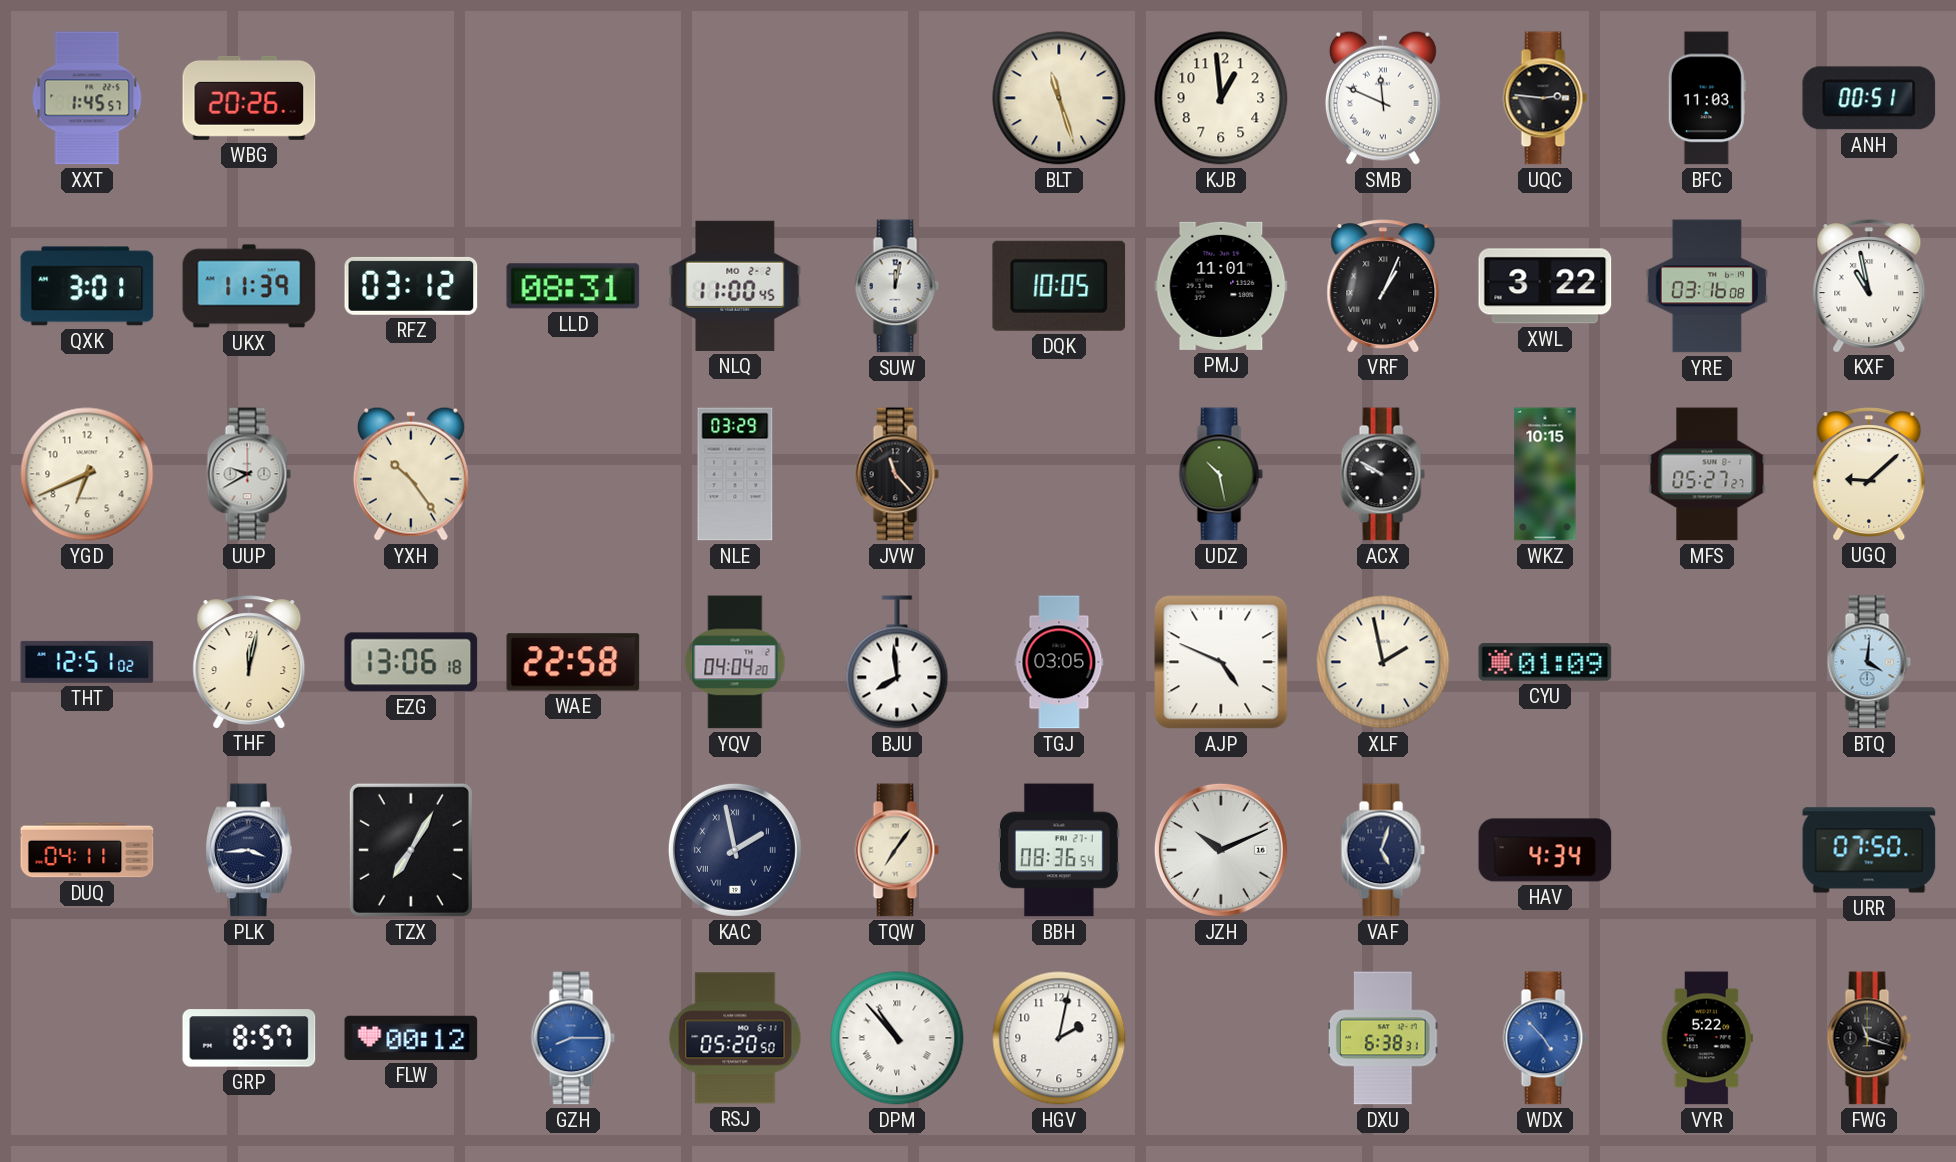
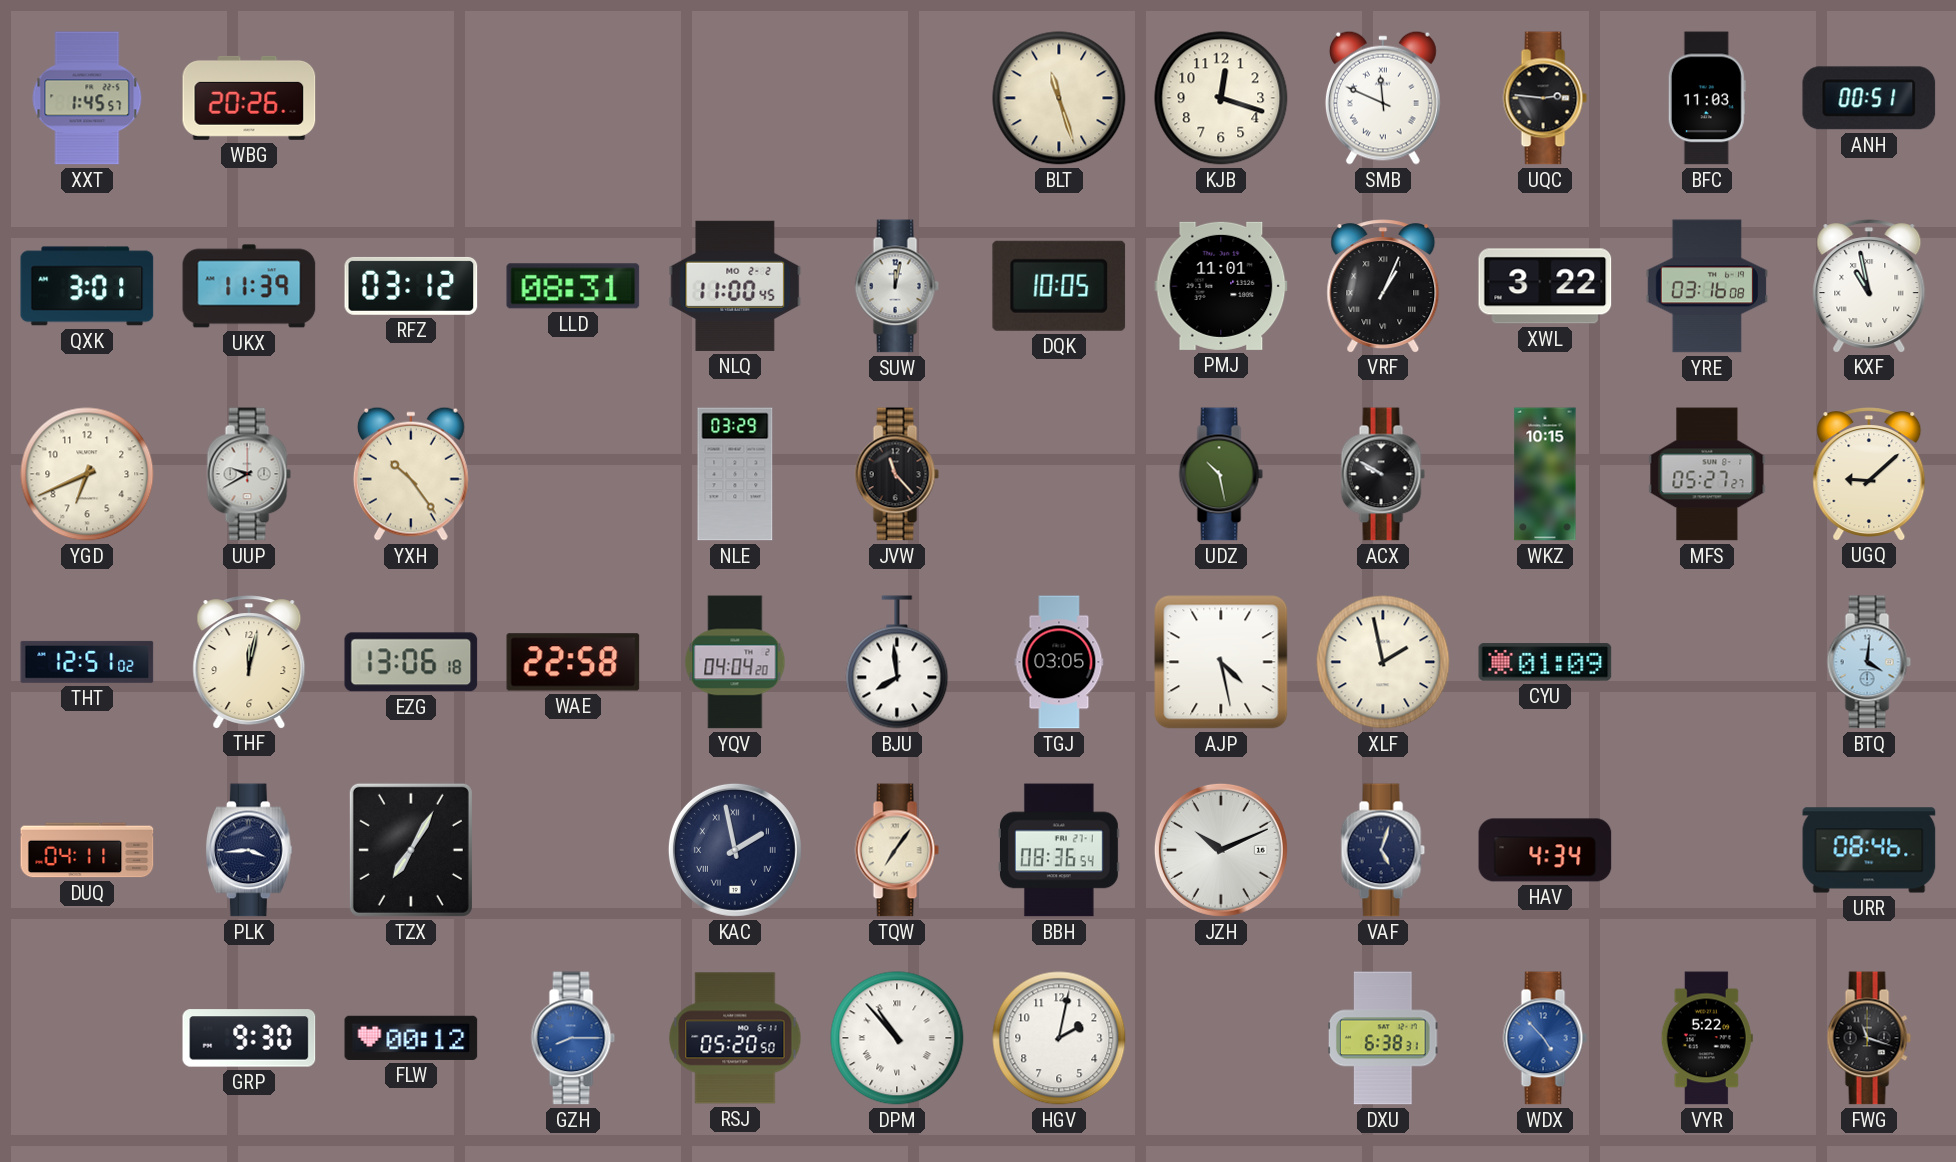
KJB: 12:59 -> 12:18 (1221, 98)
AJP: 4:49 -> 4:28 (1221, 662)
URR: 07:50 -> 08:46 (1869, 850)
GRP: 8:57 -> 9:30 (249, 1038)
